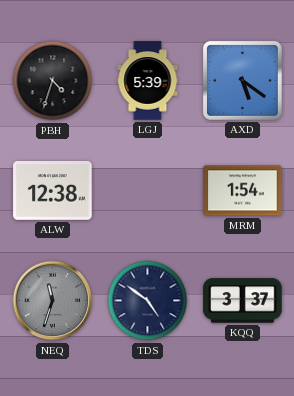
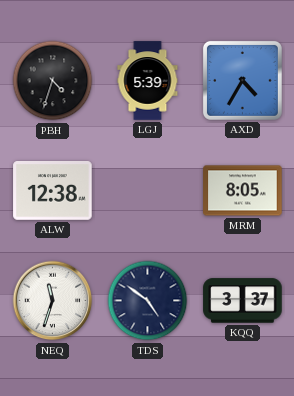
AXD: 5:21 -> 4:35 (242, 80)
MRM: 1:54 -> 8:05 (243, 191)
NEQ dial: grey -> white (53, 301)
